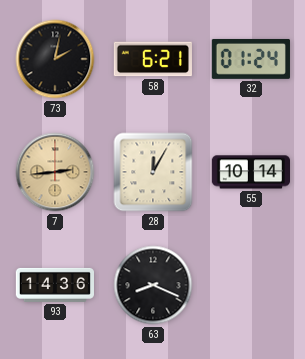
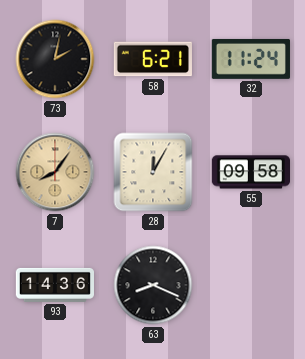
32: 01:24 -> 11:24 (251, 59)
7: 2:44 -> 8:06 (55, 172)
55: 10:14 -> 09:58 (250, 172)
